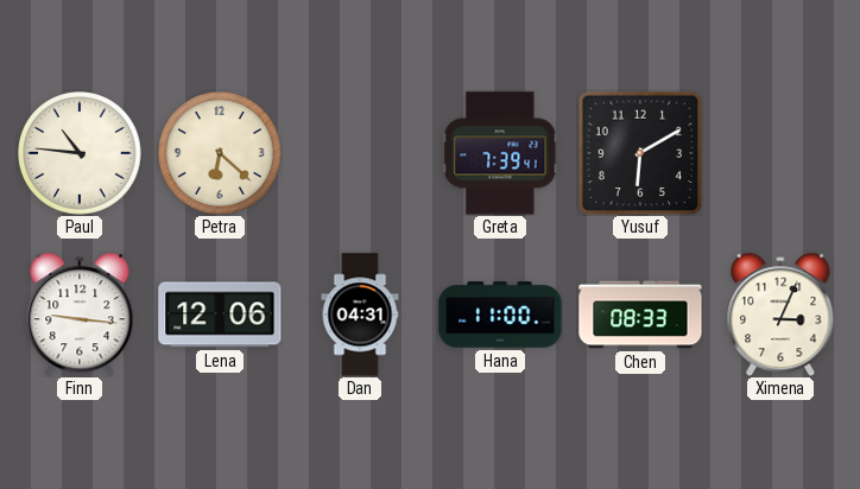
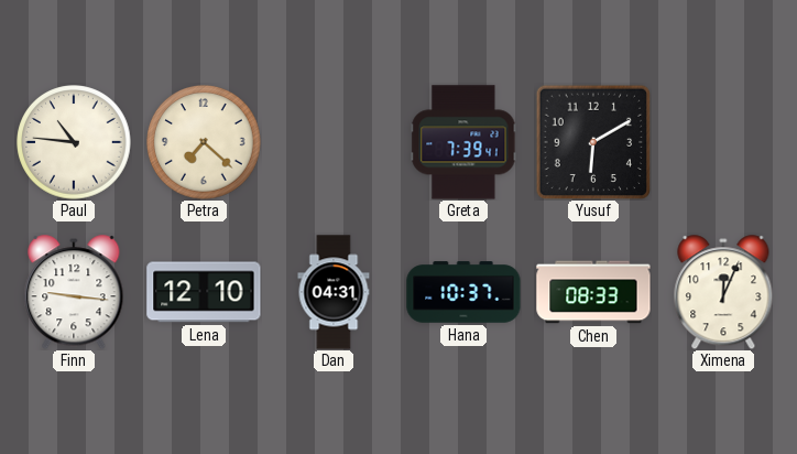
Petra: 6:22 -> 7:22 (204, 142)
Lena: 12:06 -> 12:10 (204, 292)
Hana: 11:00 -> 10:37 (463, 292)
Ximena: 3:04 -> 12:04 (723, 292)
